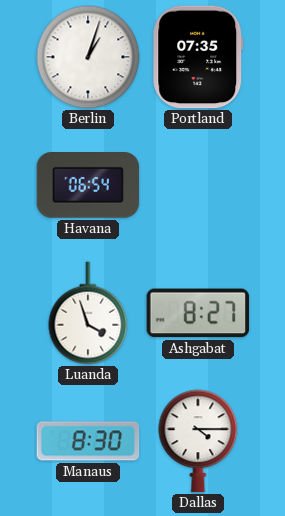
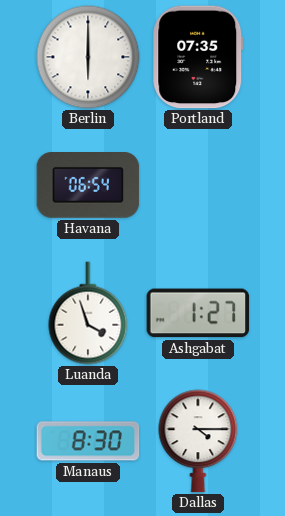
Berlin: 1:03 -> 6:00 (88, 57)
Ashgabat: 8:27 -> 1:27 (198, 313)
